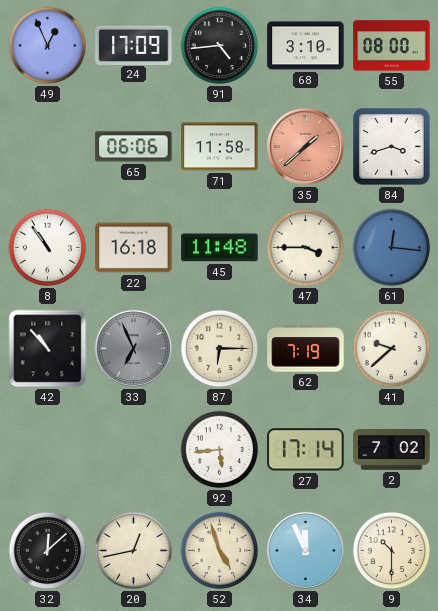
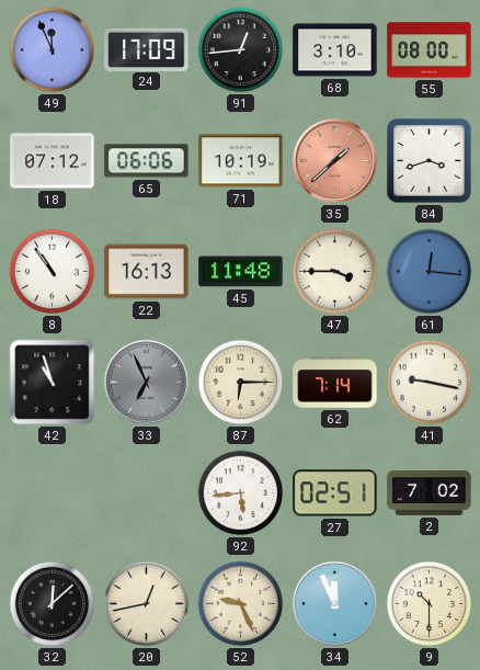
49: 12:56 -> 11:56 (53, 50)
91: 4:44 -> 12:44 (241, 50)
18: none -> 07:12 (53, 161)
71: 11:58 -> 10:19 (241, 161)
22: 16:18 -> 16:13 (147, 272)
42: 10:53 -> 10:57 (53, 383)
62: 7:19 -> 7:14 (335, 383)
41: 9:38 -> 9:17 (430, 383)
27: 17:14 -> 02:51 (335, 493)
52: 4:57 -> 9:26 (241, 604)
